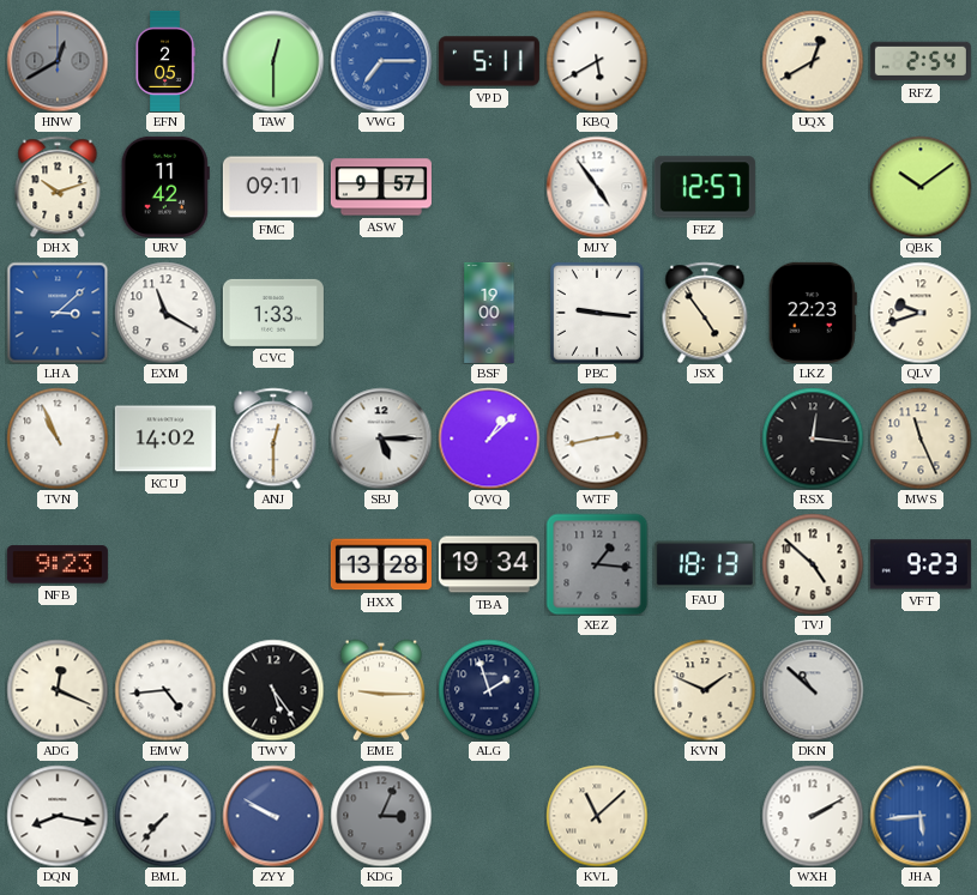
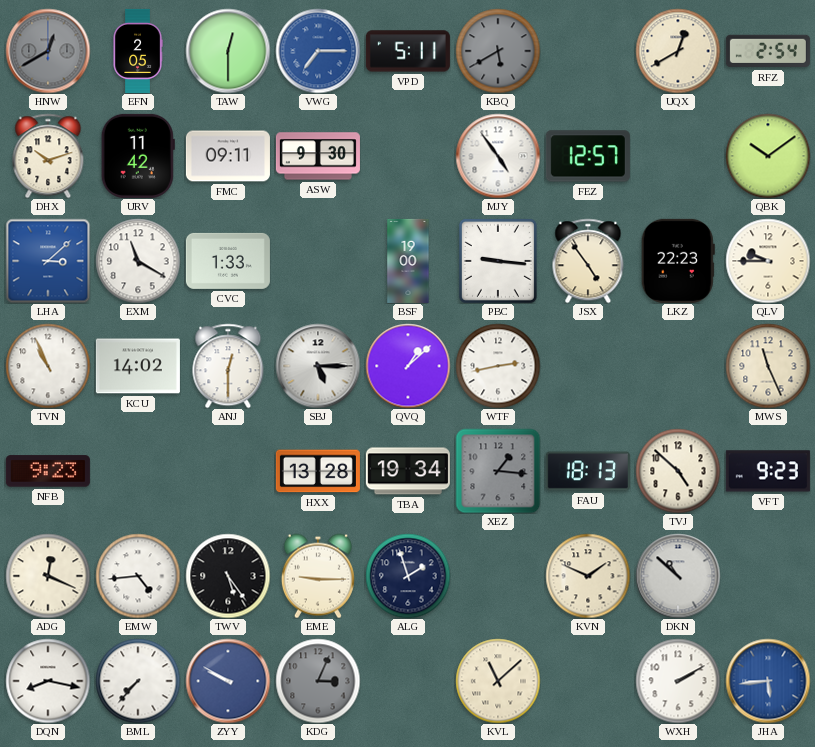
KBQ dial: white -> grey (498, 51)
ASW: 9:57 -> 9:30 (318, 156)
QLV: 9:42 -> 9:45 (768, 261)
RSX: 12:16 -> none (813, 439)
